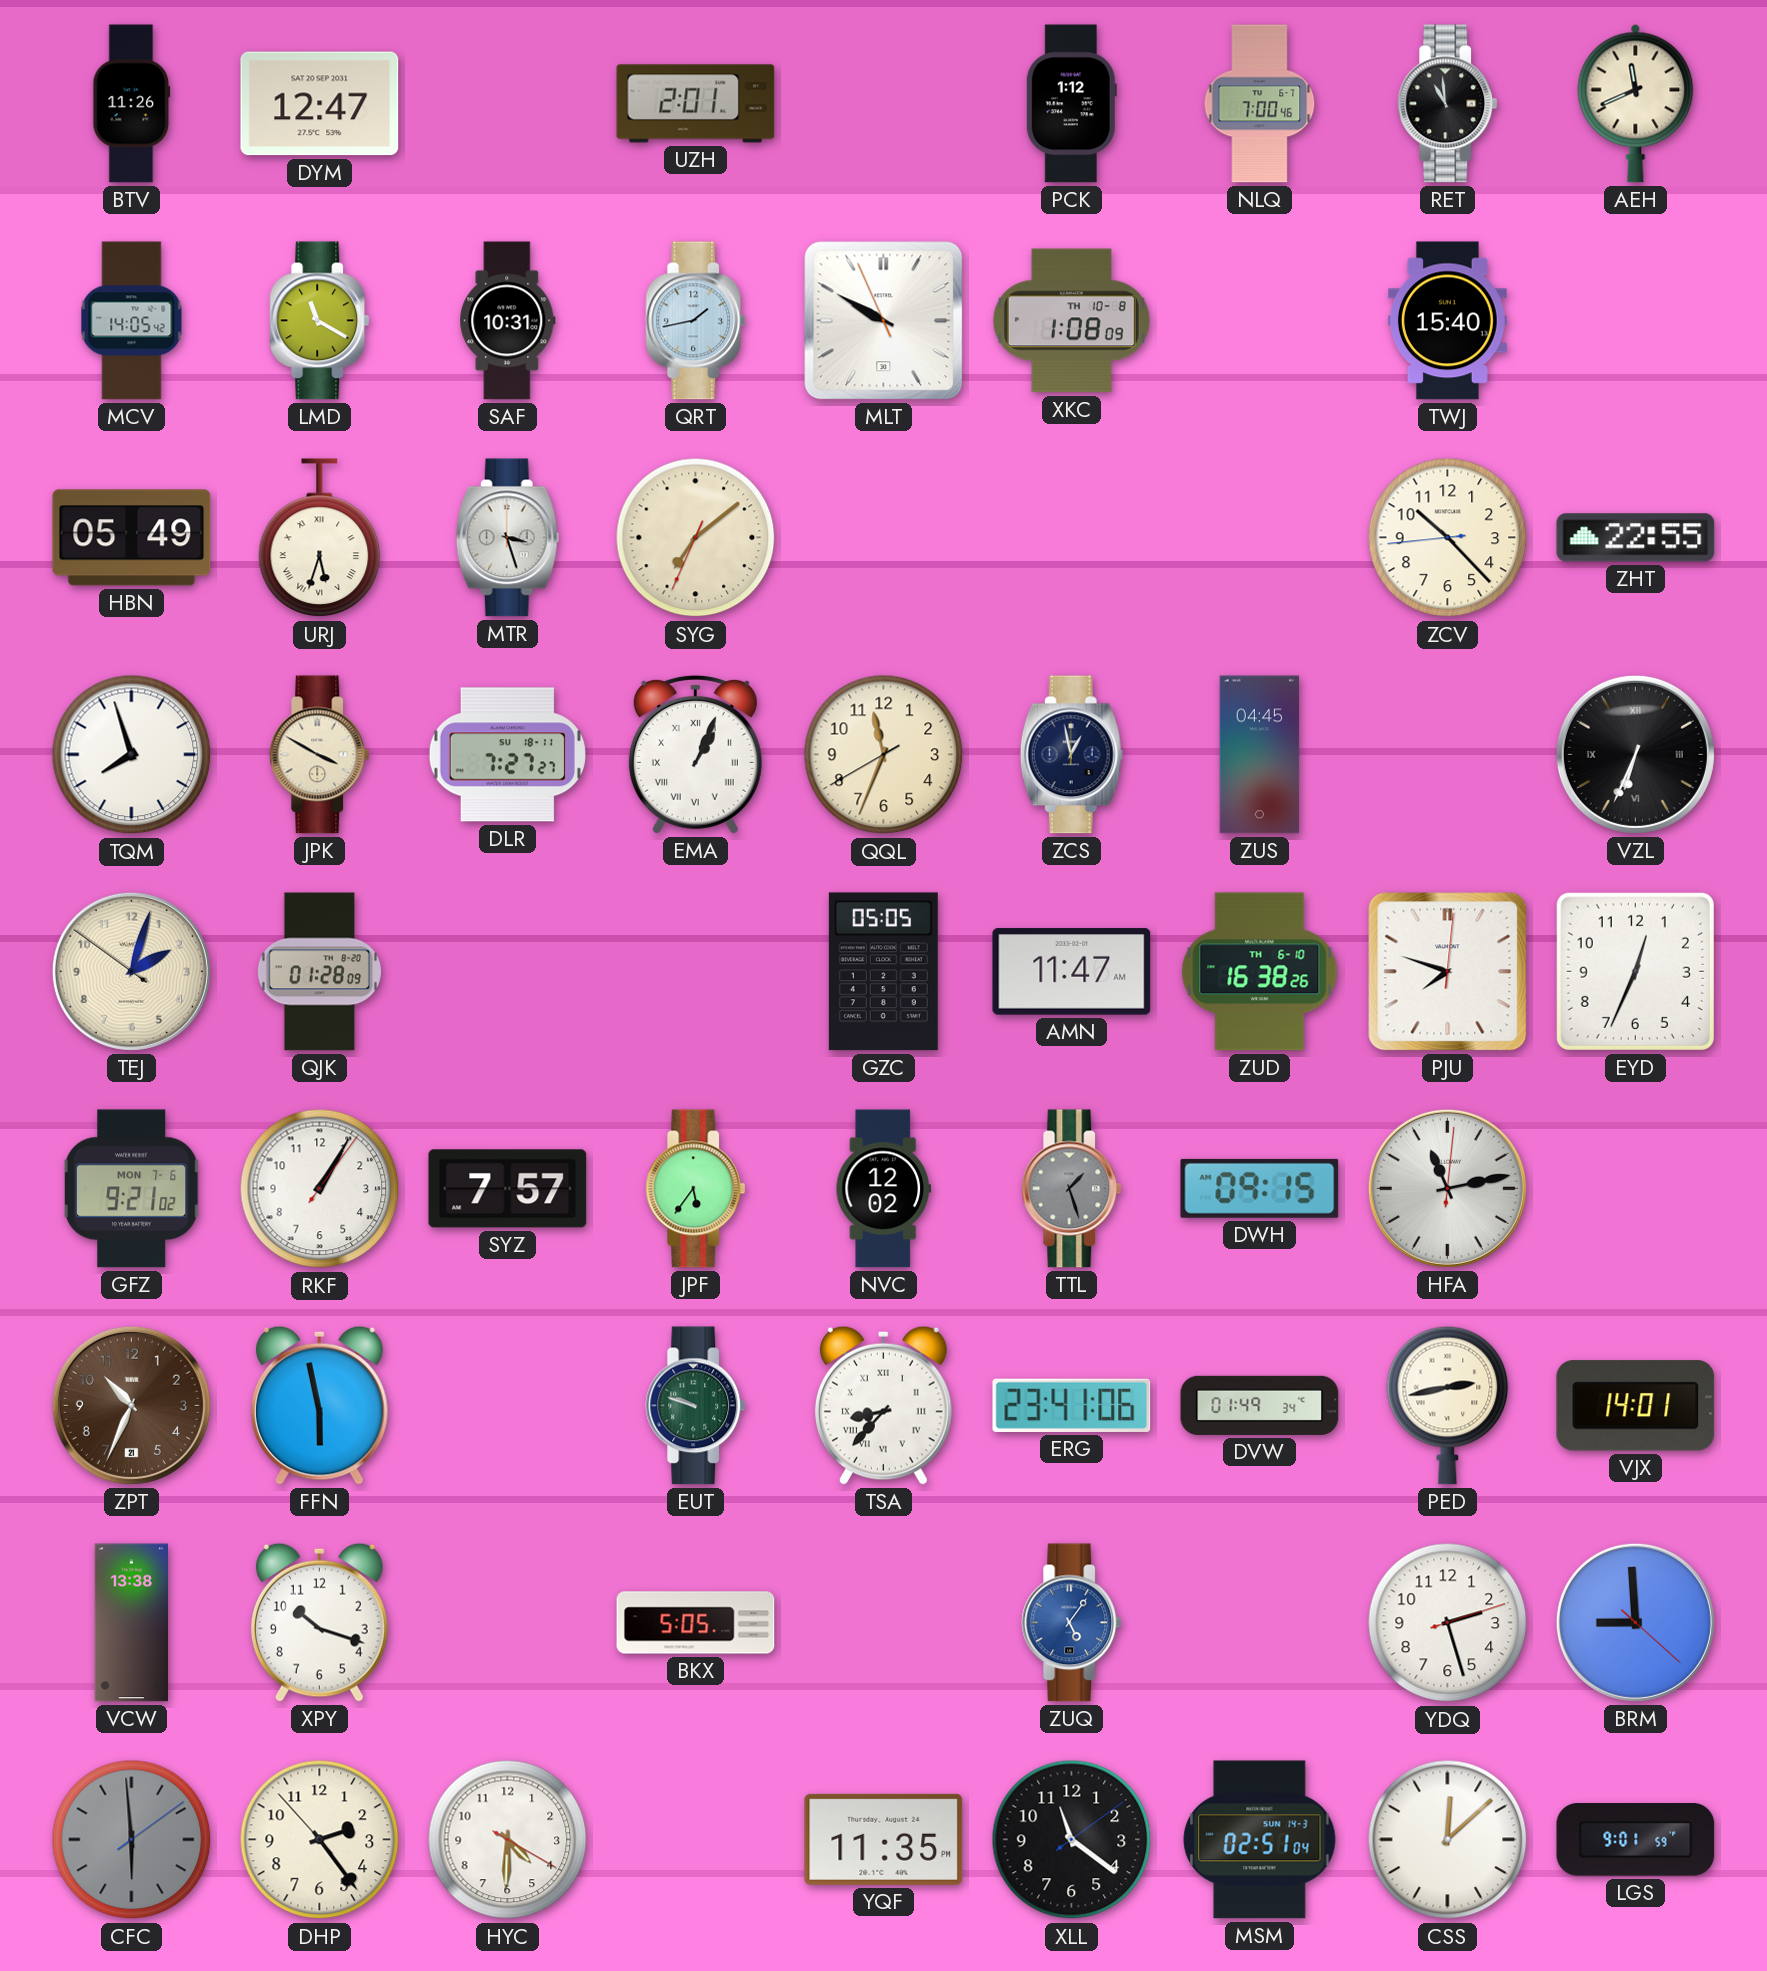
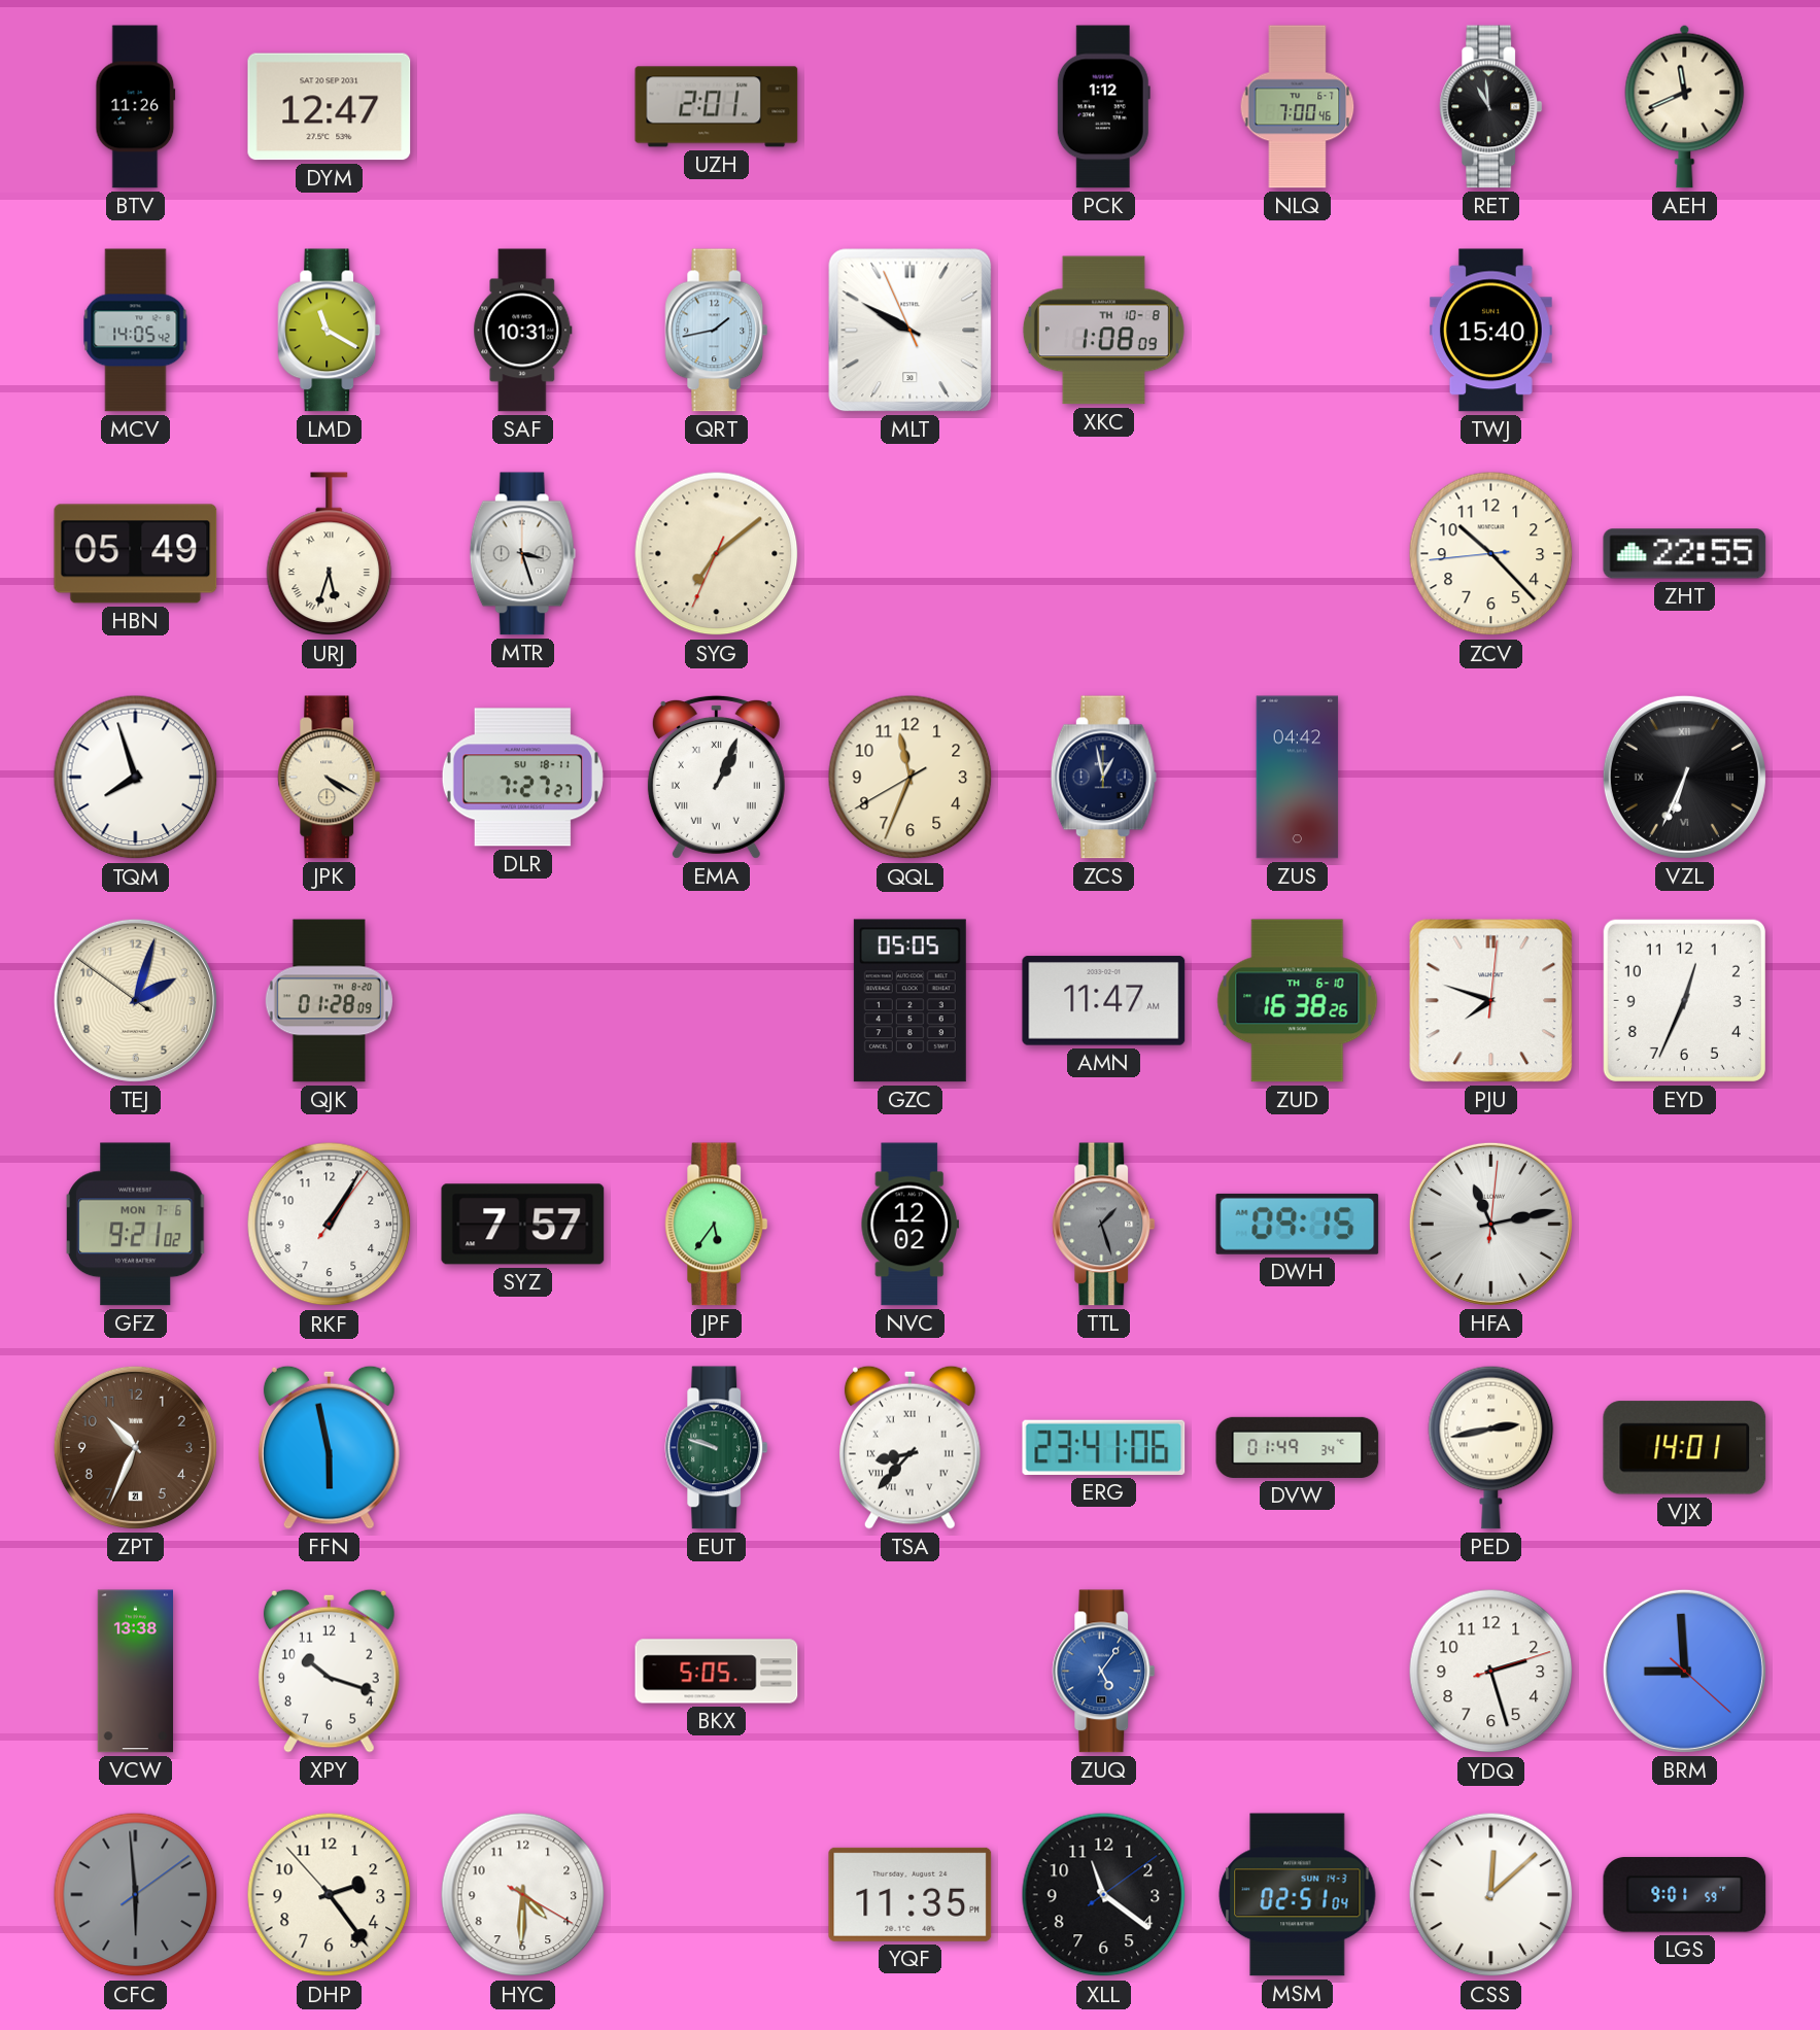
JPK: 3:50 -> 4:20 (330, 778)
ZUS: 04:45 -> 04:42 (1298, 778)
